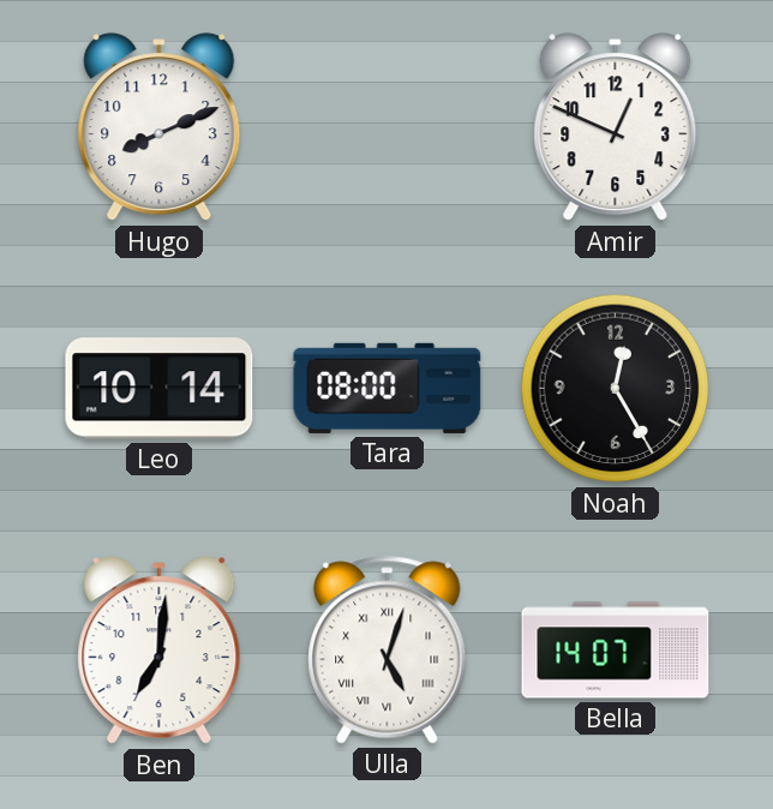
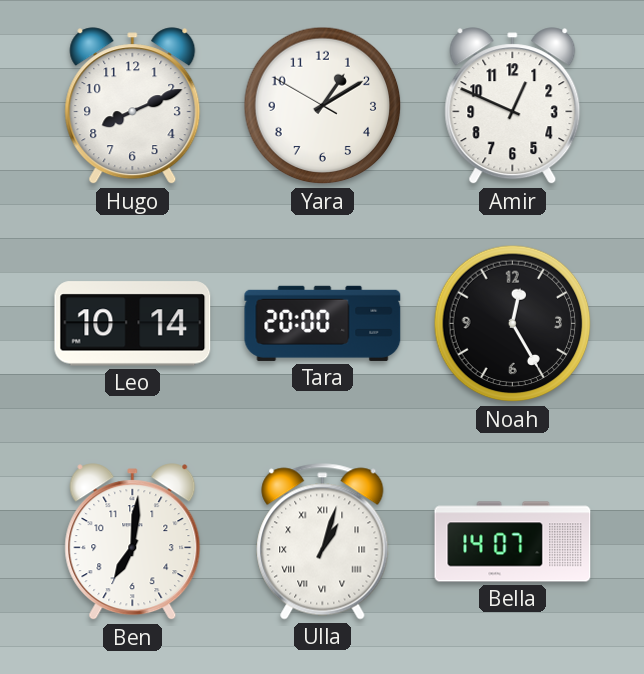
Yara: none -> 1:09 (323, 106)
Tara: 08:00 -> 20:00 (323, 323)
Ulla: 5:03 -> 1:03 (323, 542)
